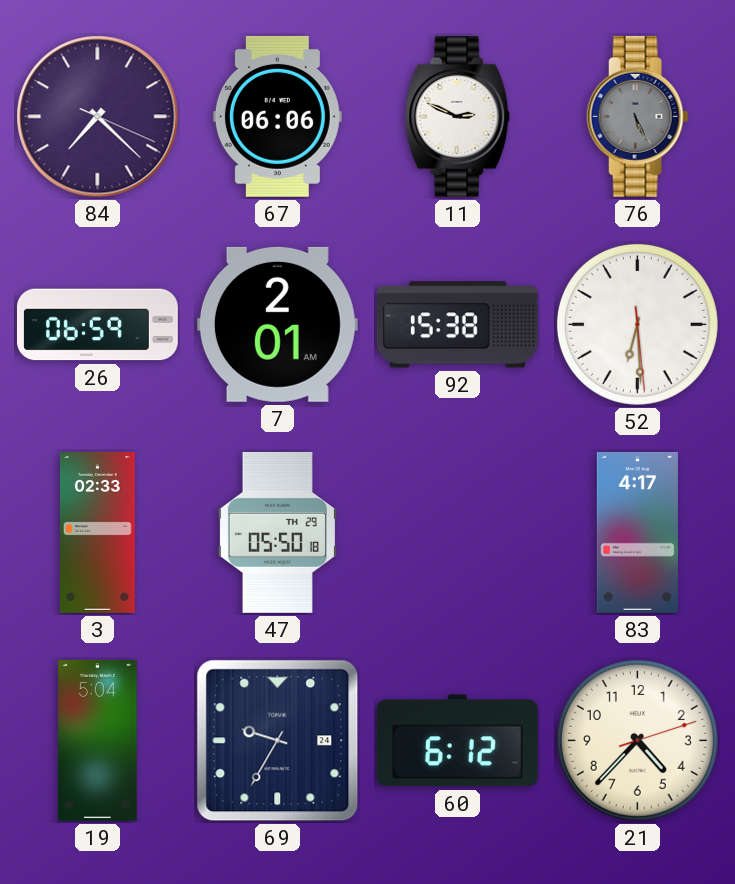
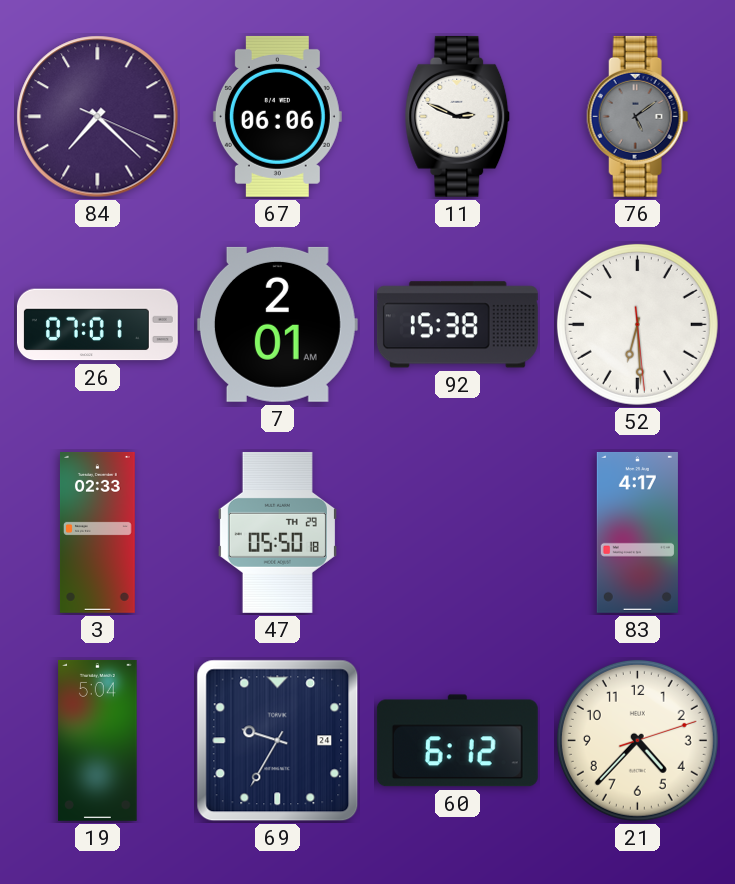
76: 5:26 -> 5:09 (638, 116)
26: 06:59 -> 07:01 (97, 325)
